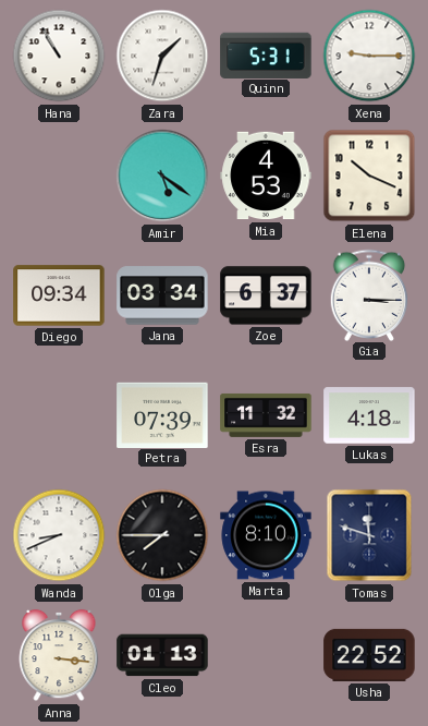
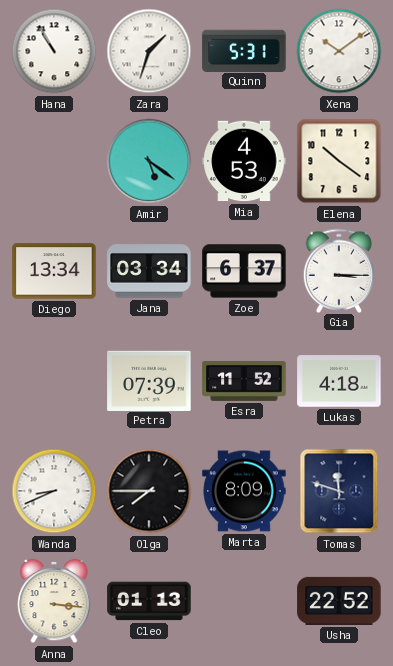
Xena: 9:15 -> 10:09 (339, 51)
Elena: 10:19 -> 10:21 (339, 161)
Diego: 09:34 -> 13:34 (54, 271)
Esra: 11:32 -> 11:52 (244, 381)
Marta: 8:10 -> 8:09 (244, 491)
